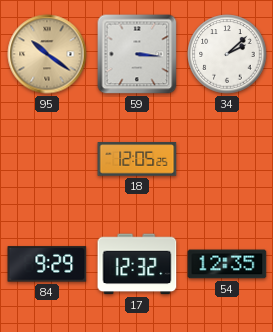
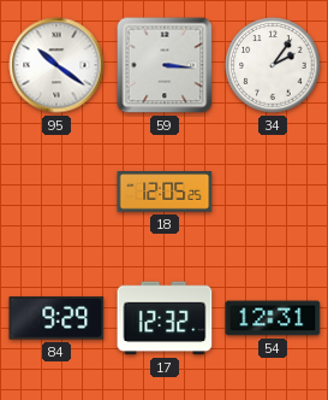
95 dial: champagne -> white (56, 65)
34: 2:08 -> 2:06 (273, 65)
54: 12:35 -> 12:31 (273, 318)
